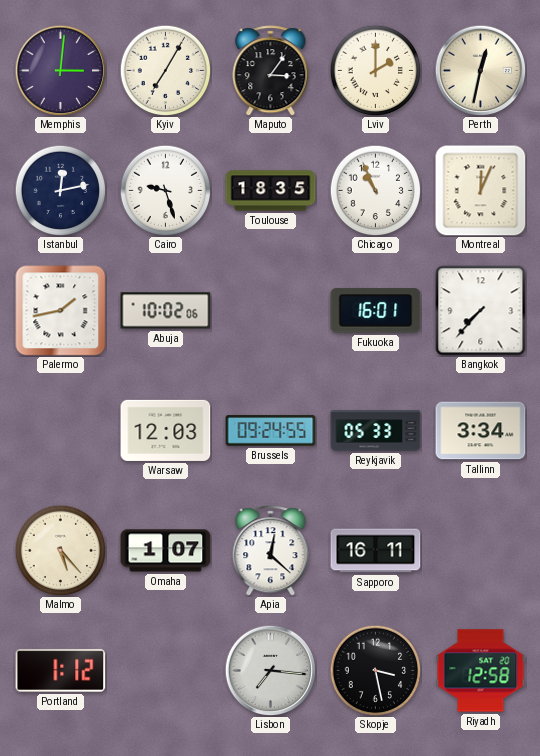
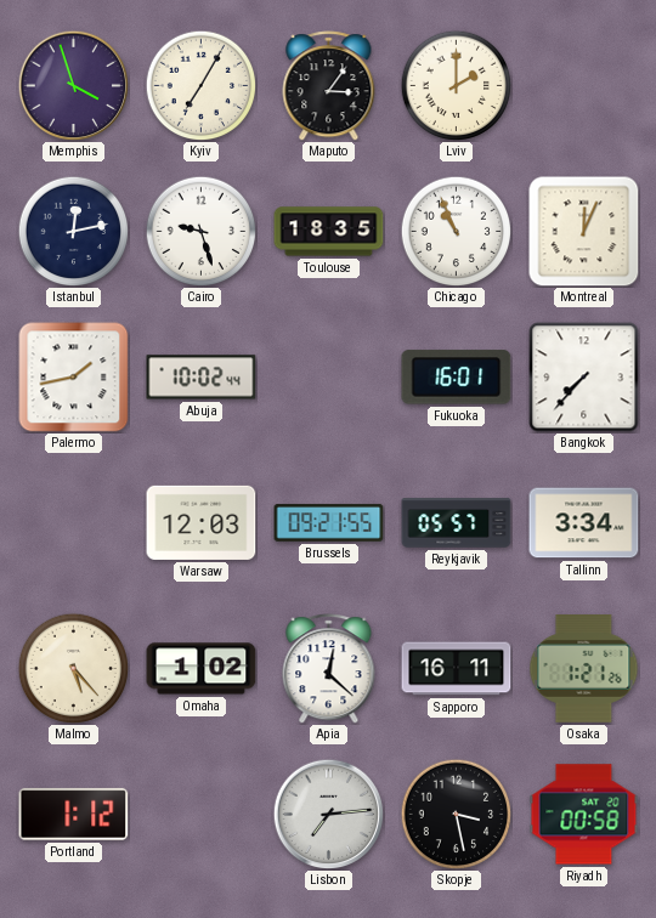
Memphis: 3:01 -> 3:57 (73, 85)
Perth: 12:32 -> none (480, 70)
Abuja: 10:02:06 -> 10:02:44 (202, 378)
Brussels: 09:24 -> 09:21 (329, 523)
Reykjavik: 05:33 -> 05:57 (457, 523)
Omaha: 1:07 -> 1:02 (202, 669)
Osaka: none -> 1:21 (584, 669)
Lisbon: 7:16 -> 7:14 (328, 814)
Riyadh: 12:58 -> 00:58 (584, 815)
